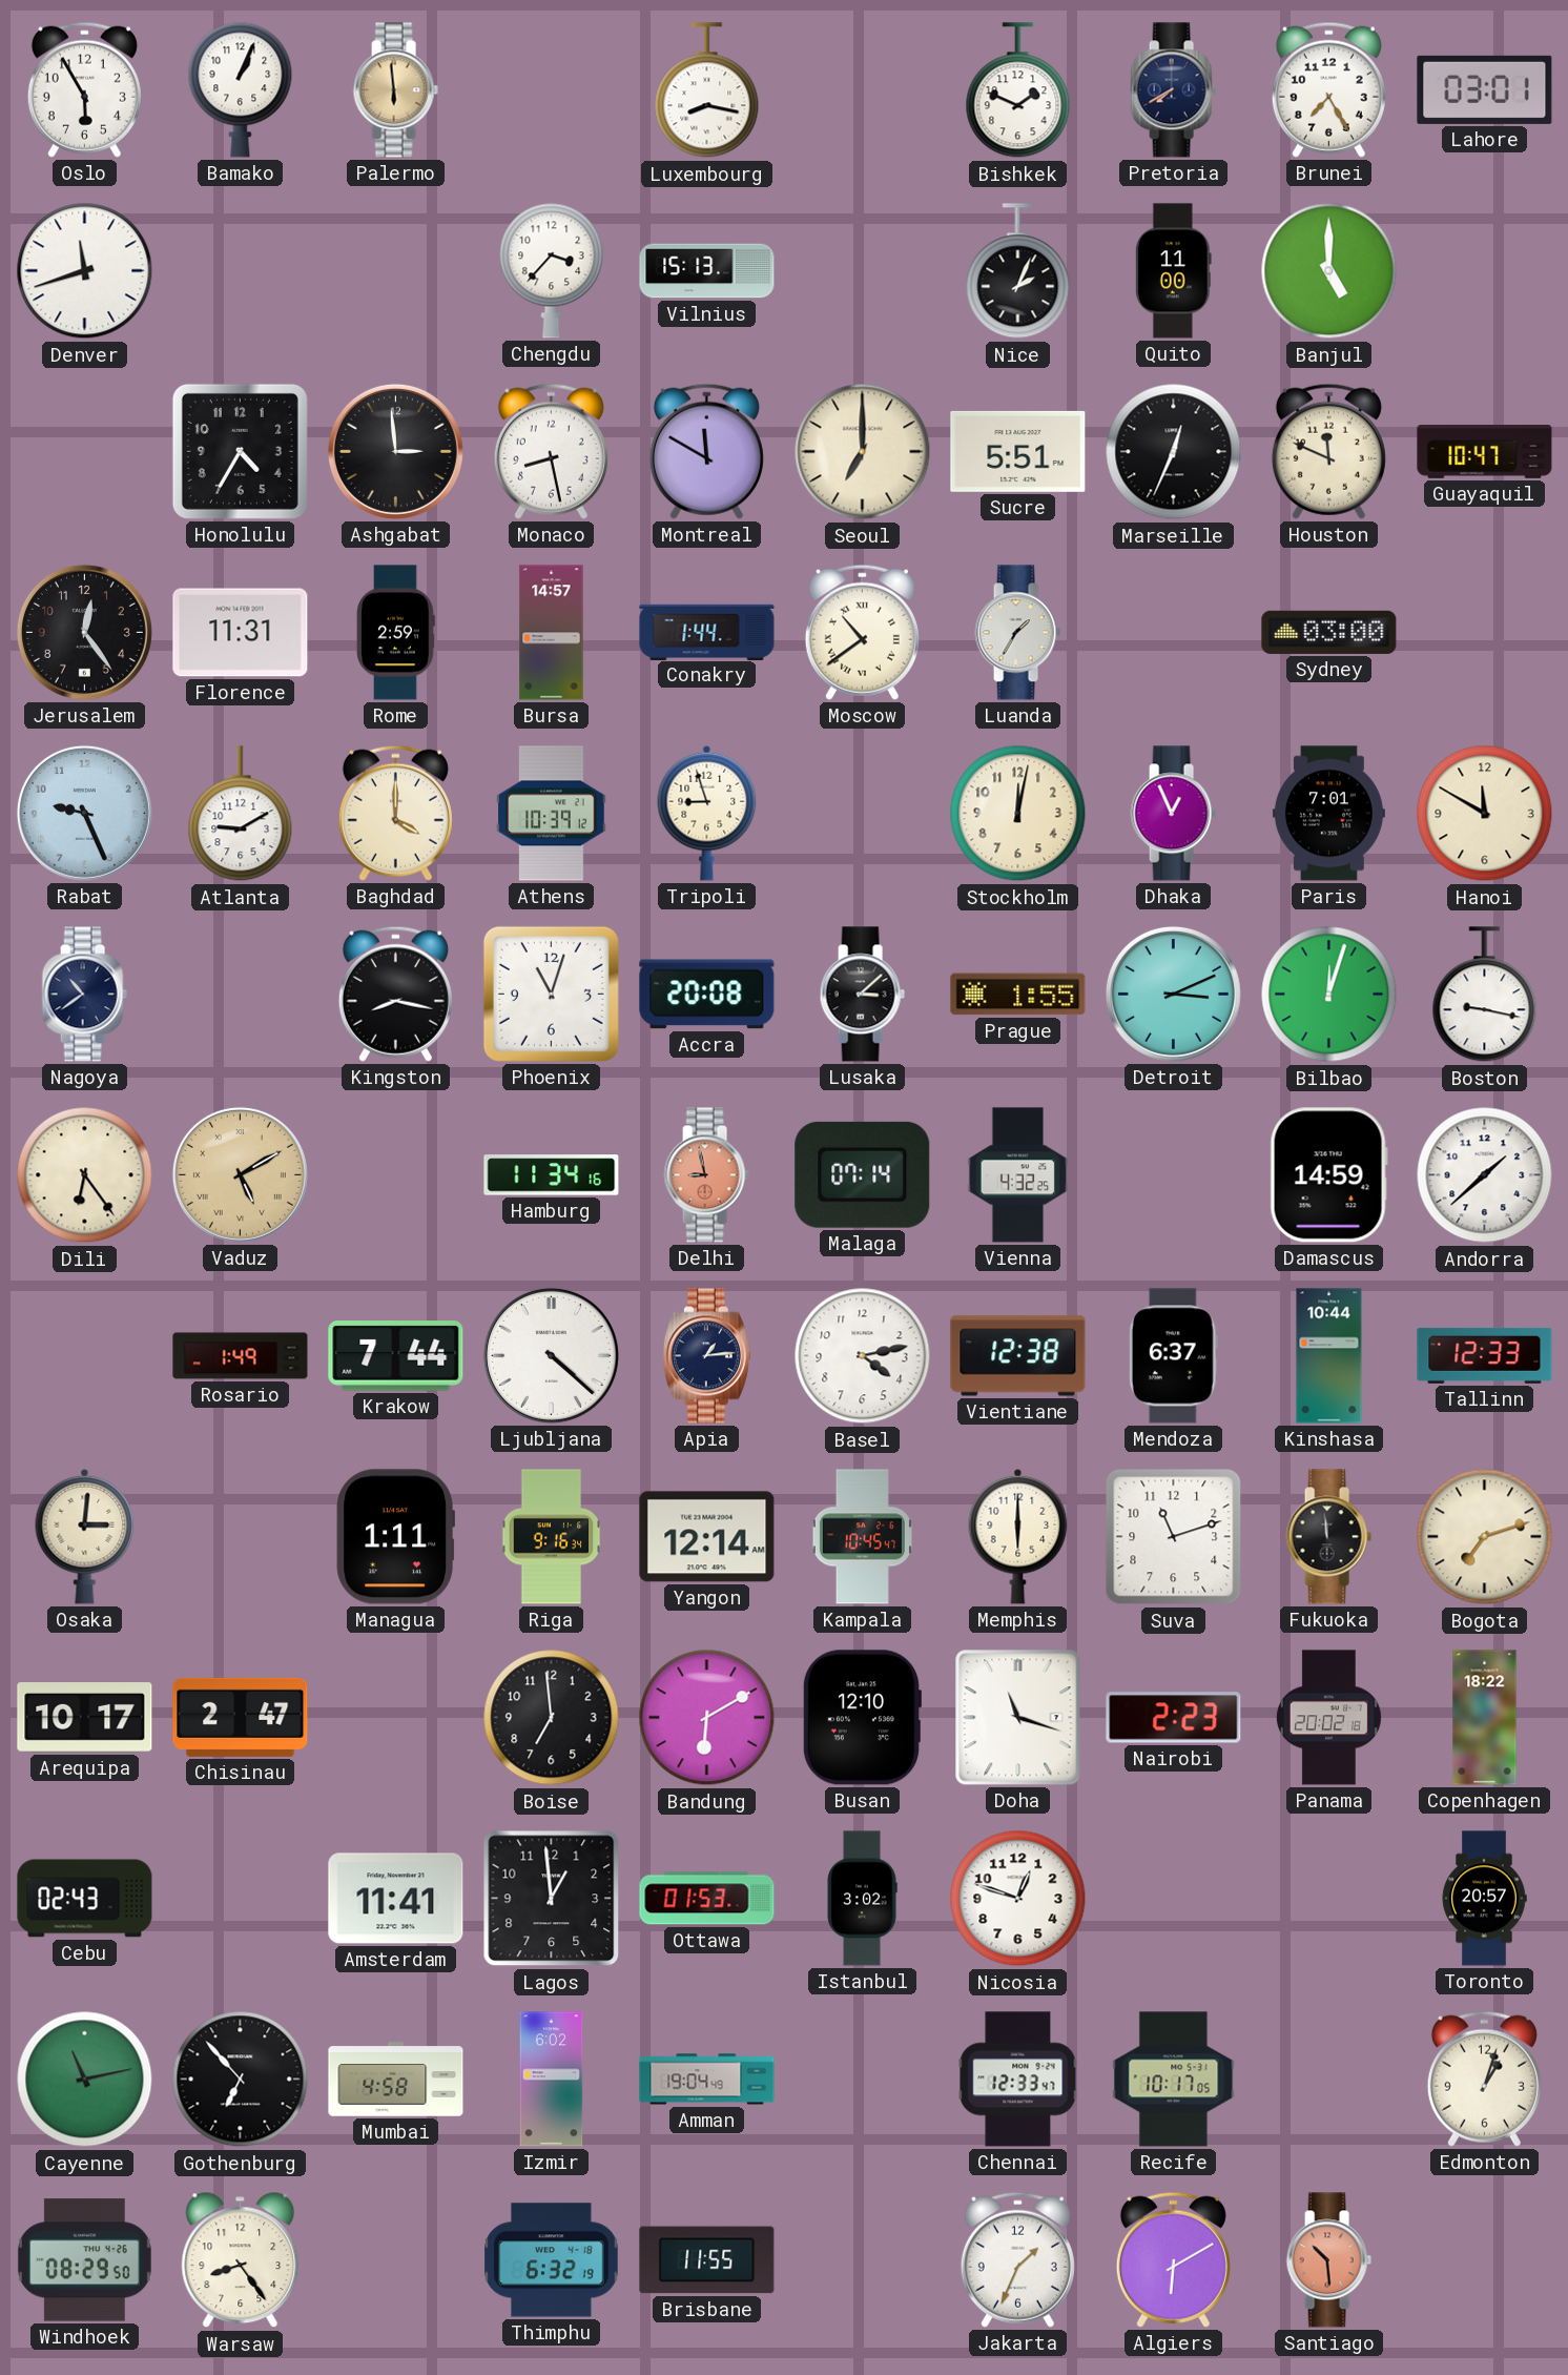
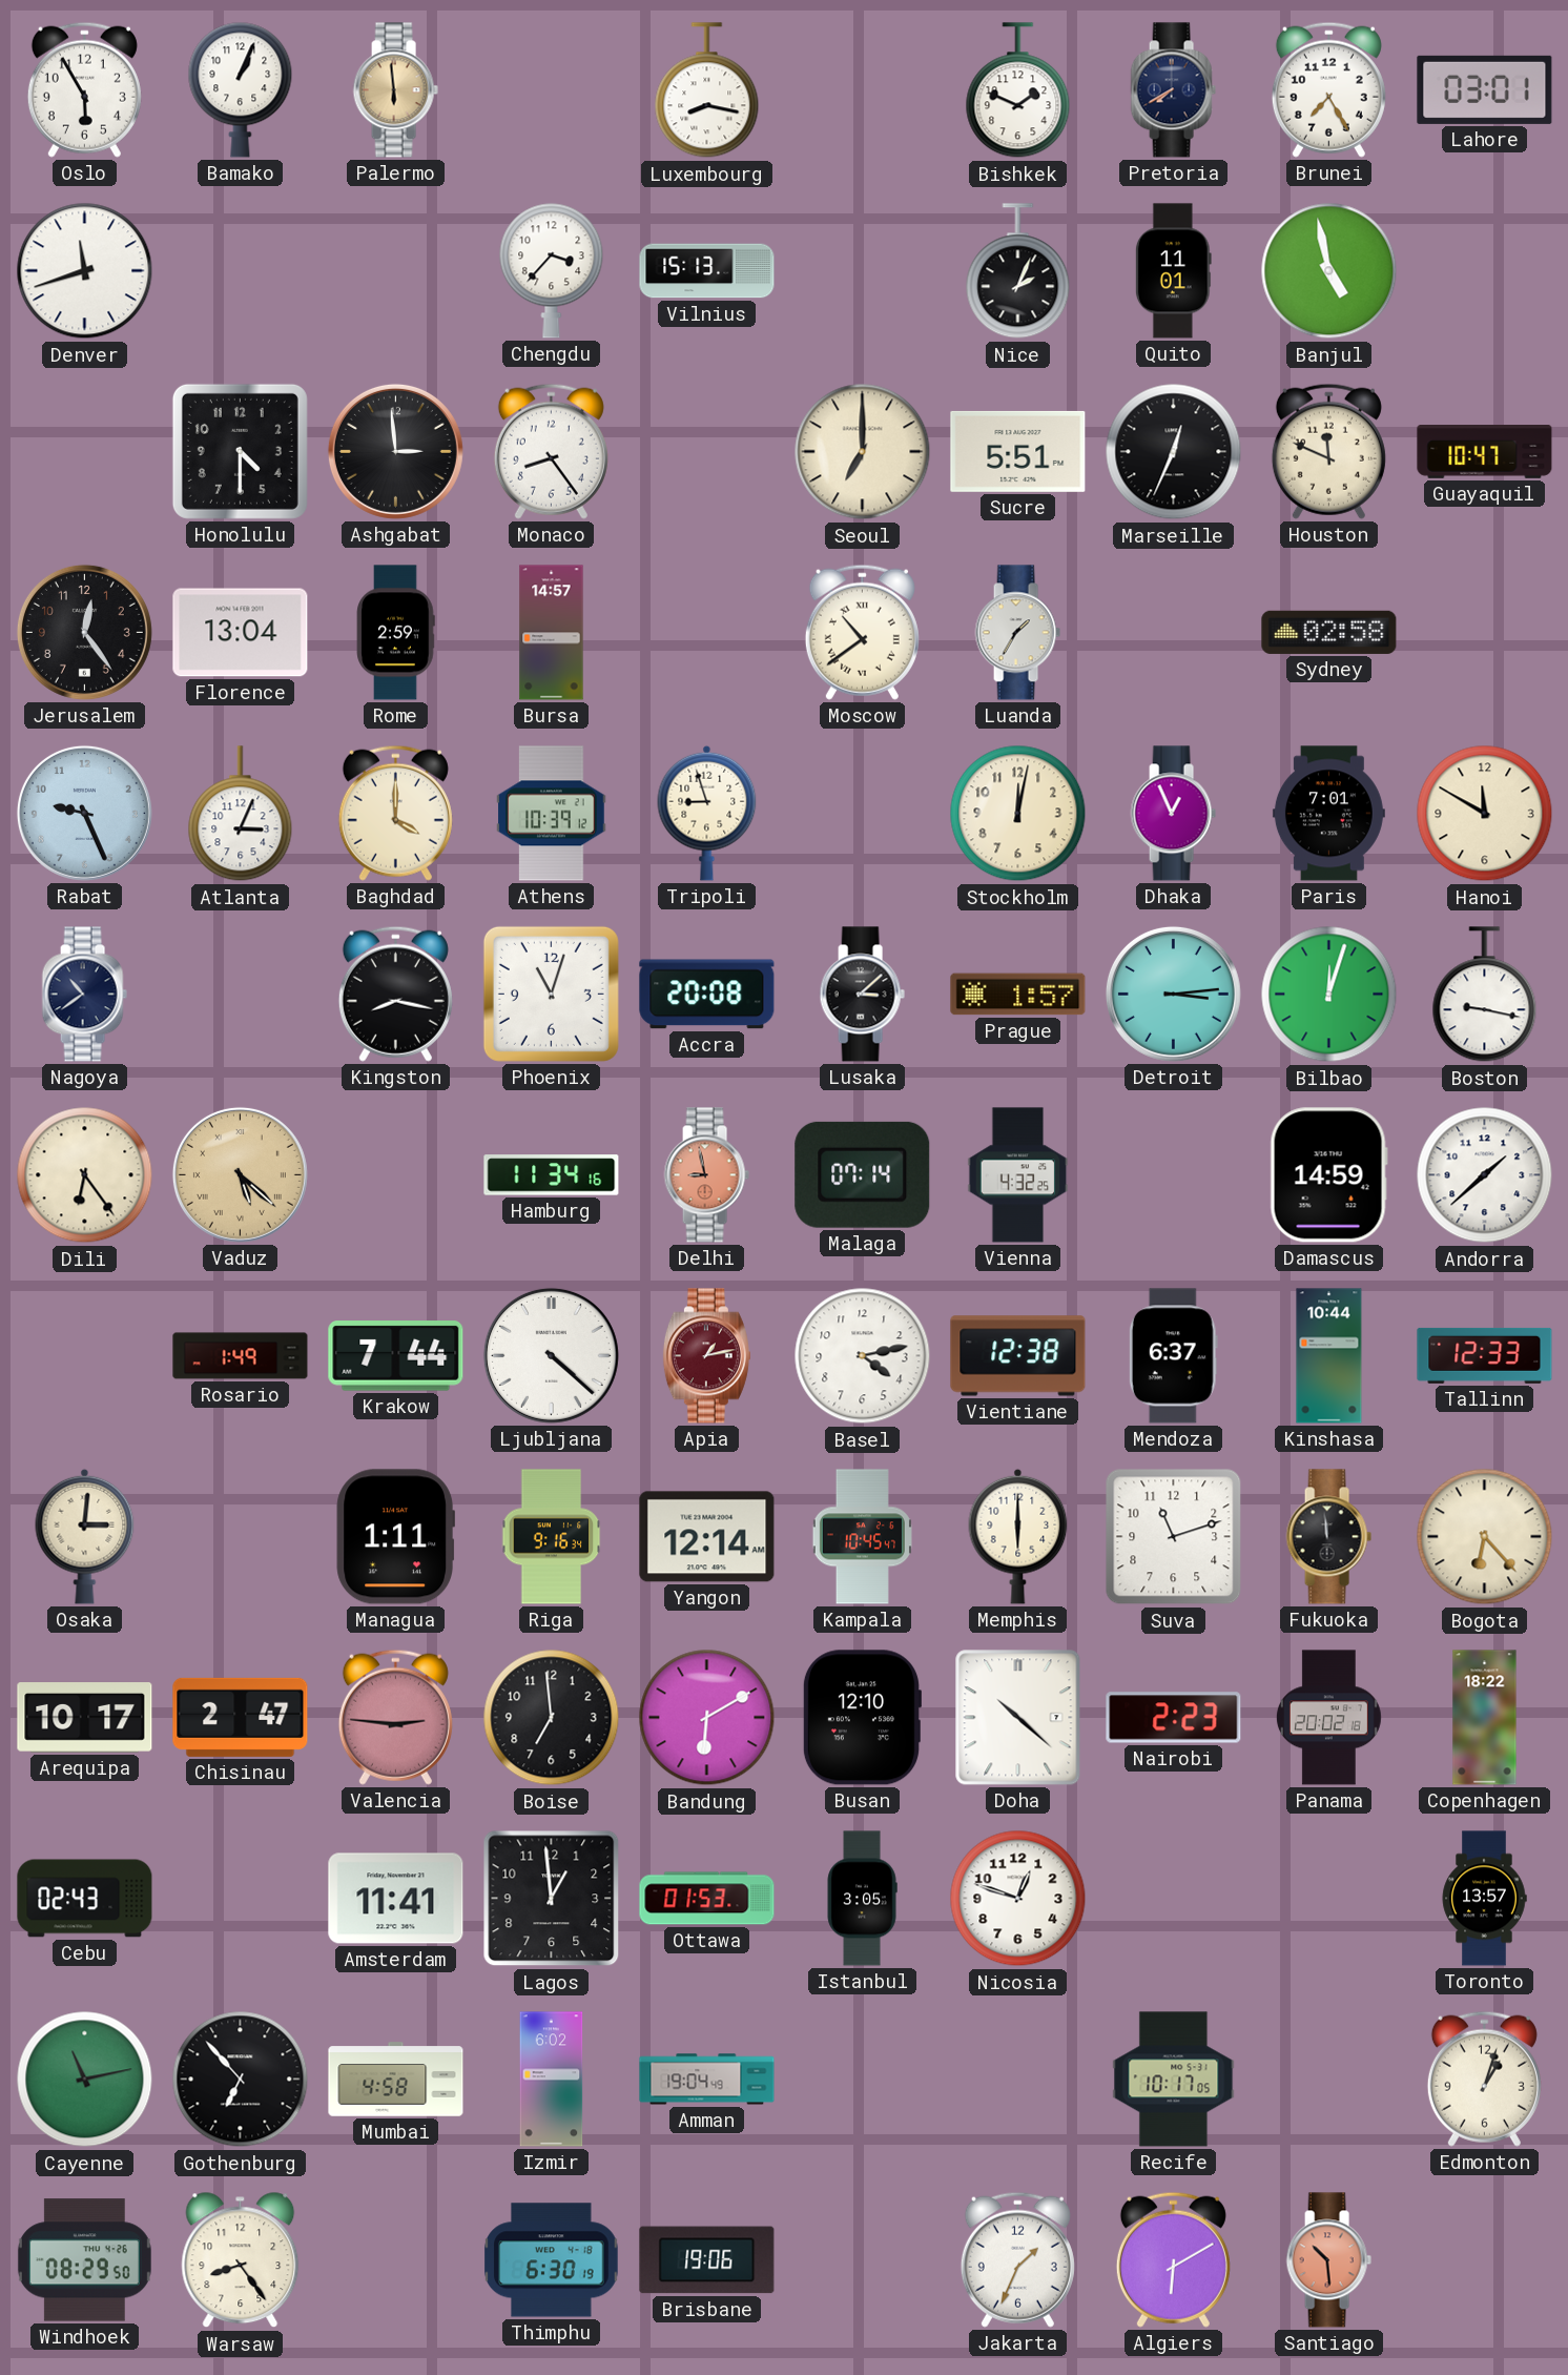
Quito: 11:00 -> 11:01 (1173, 271)
Banjul: 5:00 -> 4:58 (1329, 271)
Honolulu: 4:35 -> 4:30 (240, 451)
Monaco: 8:28 -> 8:24 (551, 451)
Montreal: 11:50 -> none (706, 451)
Florence: 11:31 -> 13:04 (241, 633)
Conakry: 1:44 -> none (707, 632)
Sydney: 03:00 -> 02:58 (1329, 632)
Atlanta: 9:10 -> 3:04 (241, 814)
Prague: 1:55 -> 1:57 (1018, 995)
Detroit: 3:11 -> 3:14 (1173, 994)
Vaduz: 5:10 -> 5:22 (240, 1174)
Apia: 1:14 -> 1:13 (706, 1356)
Apia dial: navy -> burgundy (706, 1356)
Bogota: 7:12 -> 6:23 (1485, 1537)
Valencia: none -> 2:46 (395, 1717)
Doha: 11:18 -> 10:22 (1018, 1718)
Istanbul: 3:02 -> 3:05 (862, 1899)
Toronto: 20:57 -> 13:57 (1484, 1899)
Chennai: 12:33 -> none (1018, 2080)
Thimphu: 6:32 -> 6:30 (552, 2260)
Brisbane: 11:55 -> 19:06 (707, 2260)
